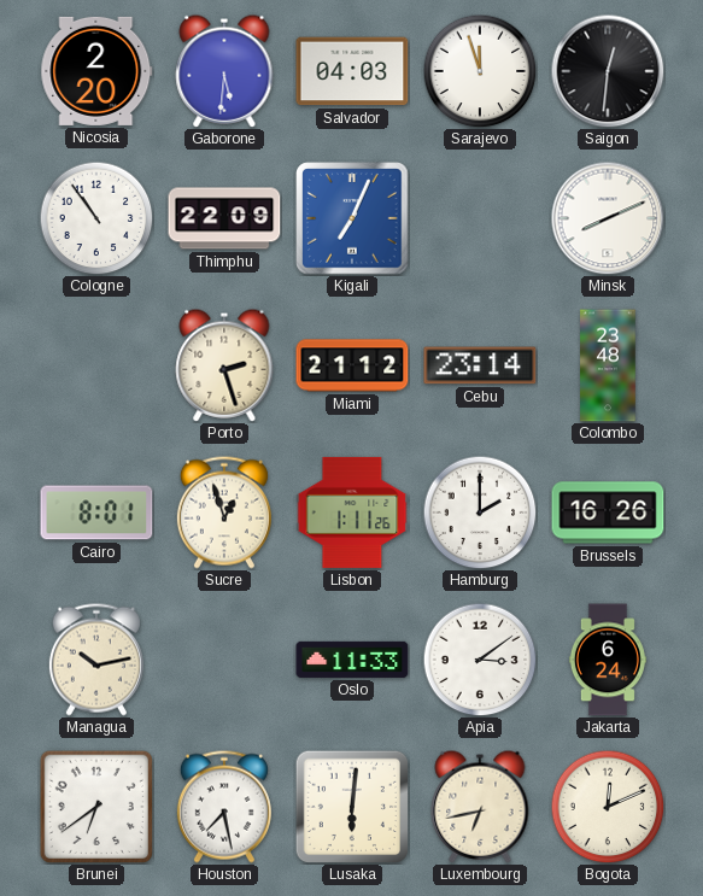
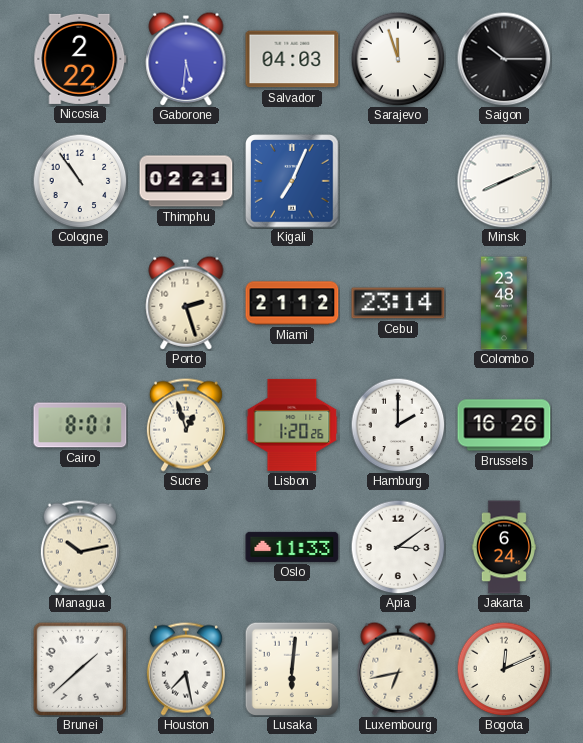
Nicosia: 2:20 -> 2:22 (80, 59)
Saigon: 12:31 -> 10:15 (504, 59)
Thimphu: 22:09 -> 02:21 (186, 181)
Lisbon: 1:11 -> 1:20 (292, 425)
Brunei: 6:39 -> 1:38 (80, 669)
